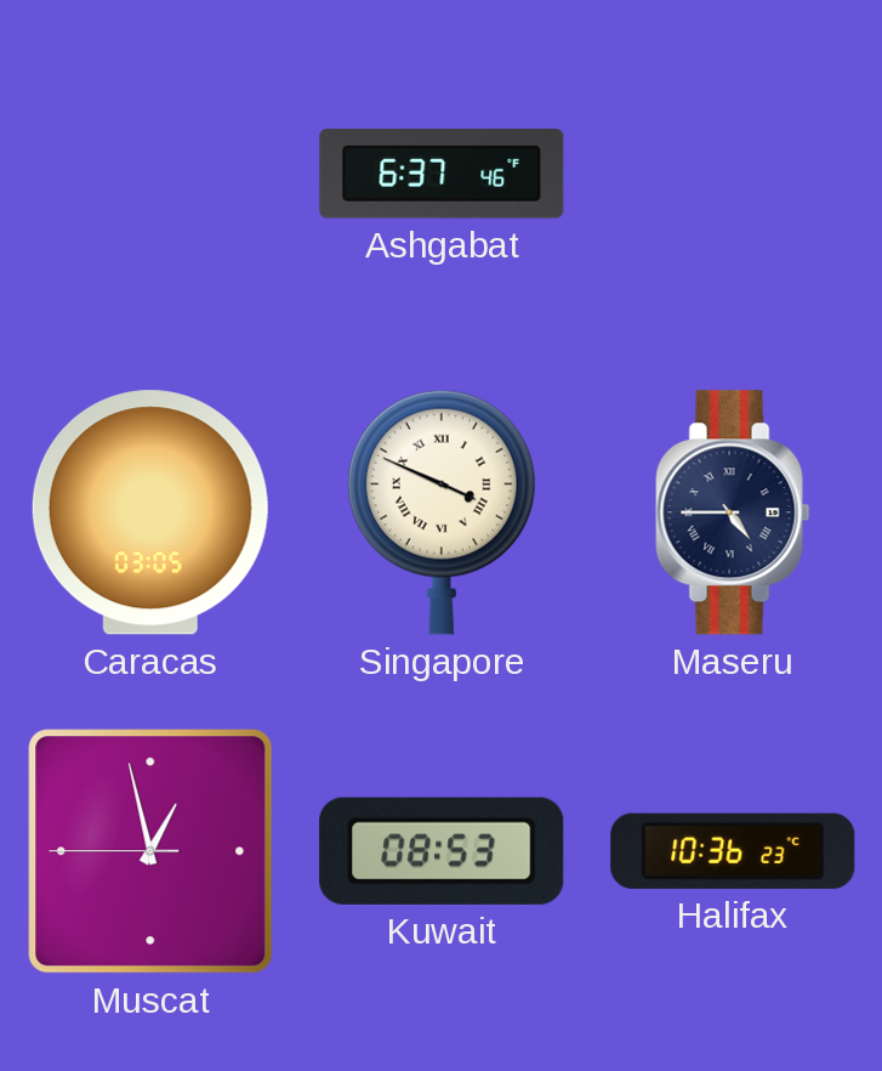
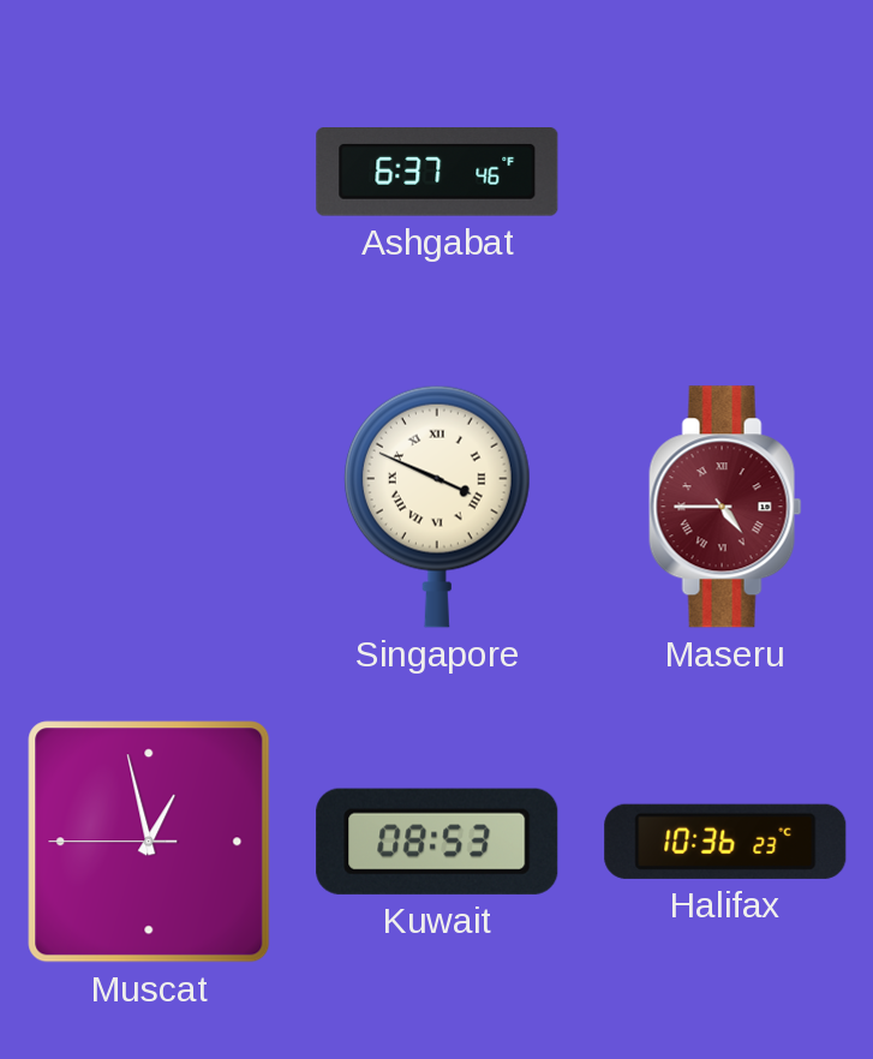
Caracas: 03:05 -> none (150, 512)
Maseru dial: navy -> burgundy (725, 507)
